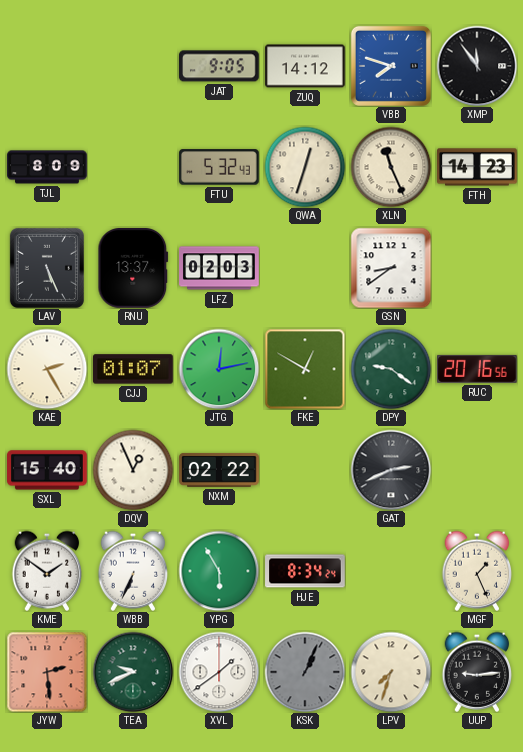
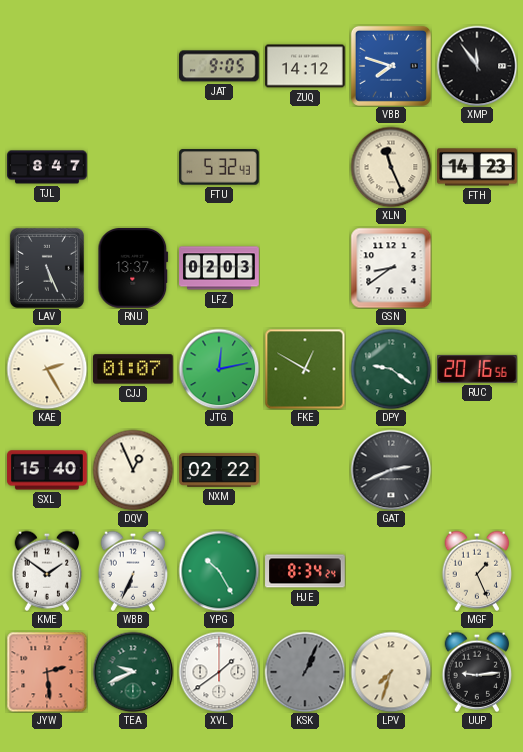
TJL: 8:09 -> 8:47 (47, 167)
QWA: 12:33 -> none (305, 167)
YPG: 5:55 -> 10:25 (219, 571)
